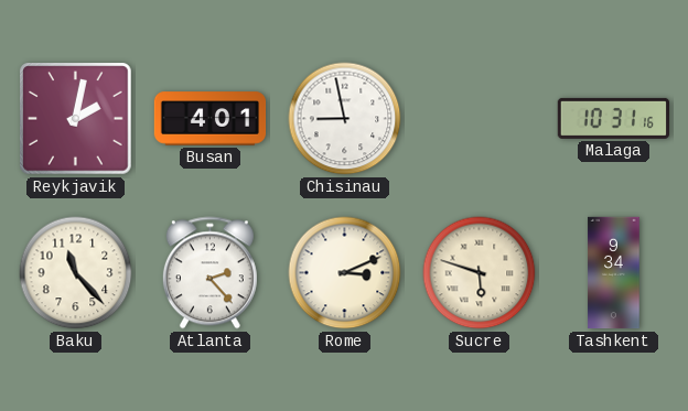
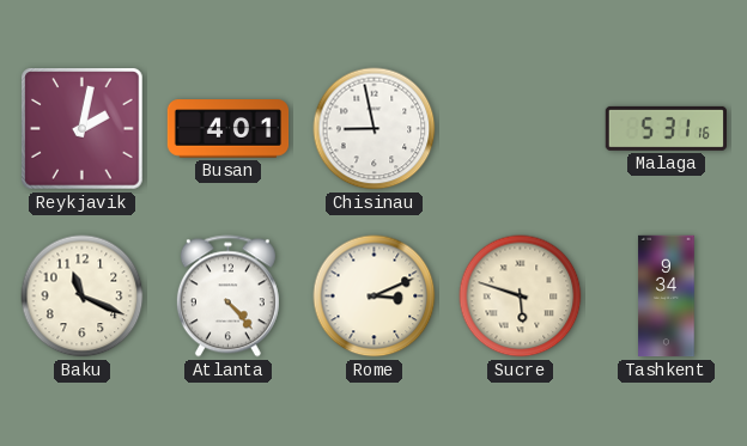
Malaga: 10:31 -> 5:31 (666, 128)
Baku: 11:23 -> 11:19 (83, 297)
Atlanta: 2:23 -> 4:23 (227, 297)
